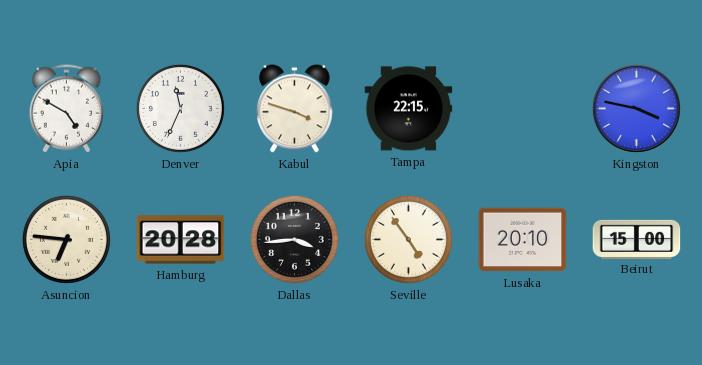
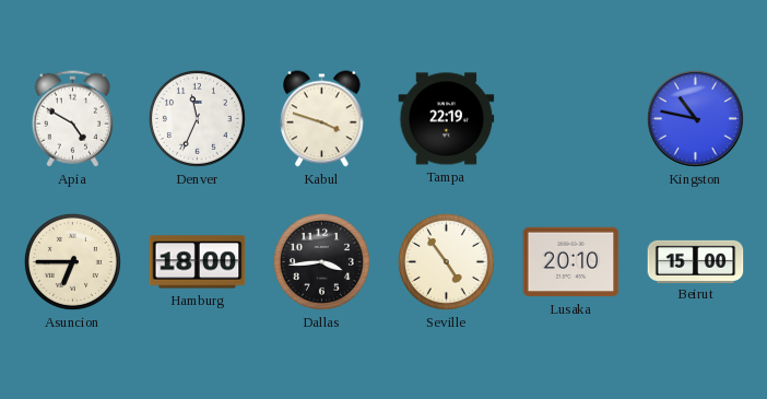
Tampa: 22:15 -> 22:19 (447, 119)
Kingston: 3:47 -> 10:47 (695, 118)
Asuncion: 6:46 -> 6:45 (72, 261)
Hamburg: 20:28 -> 18:00 (198, 262)
